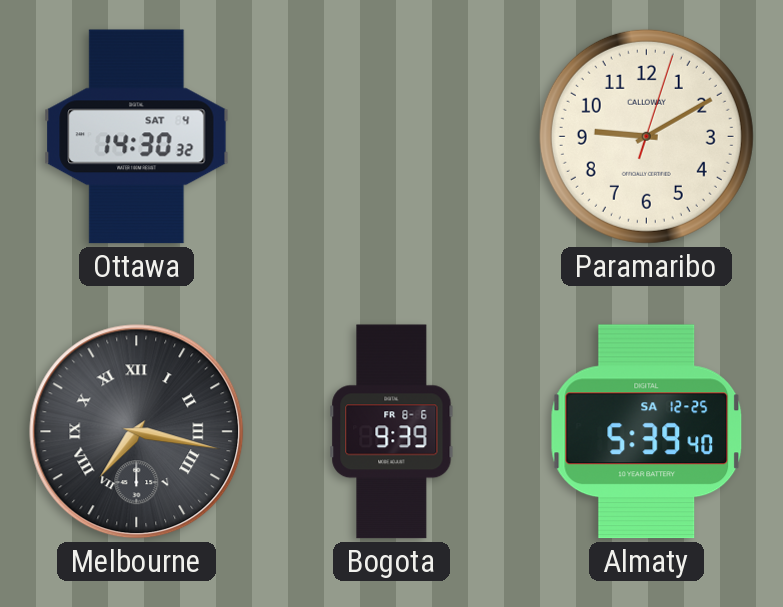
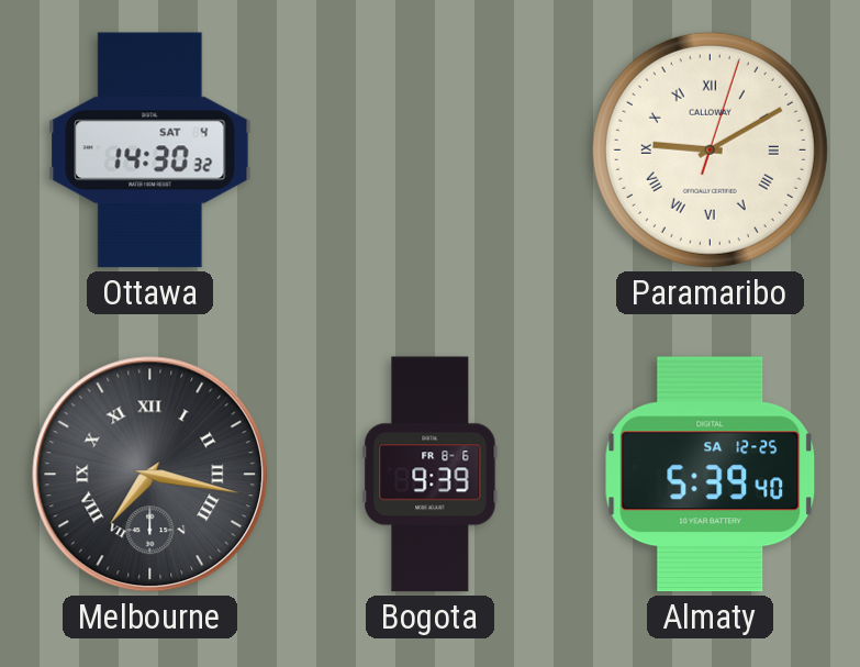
Paramaribo numerals: Arabic -> Roman (710, 149)
